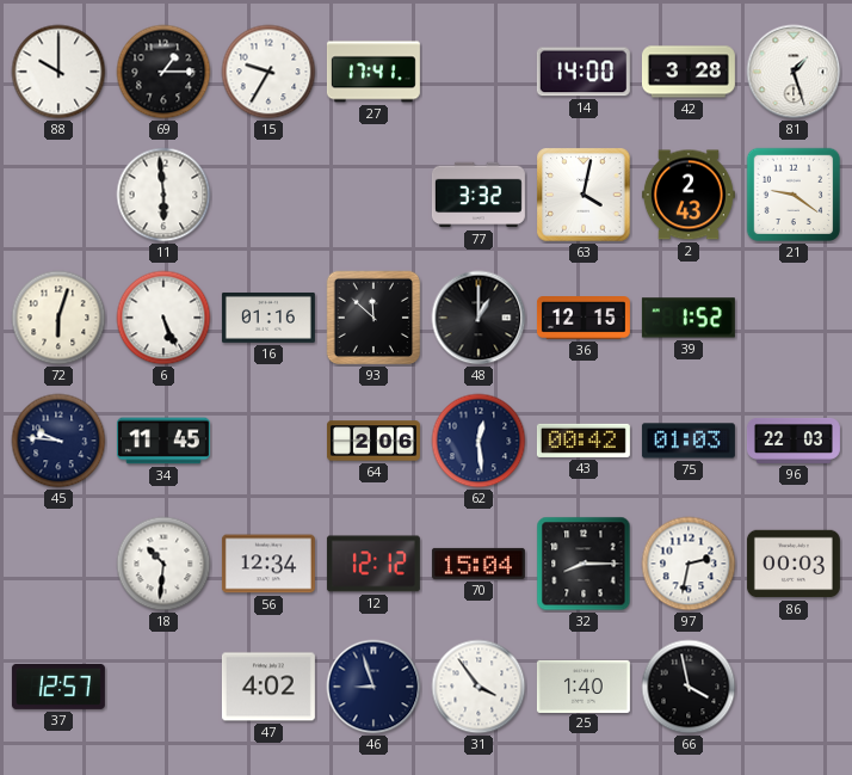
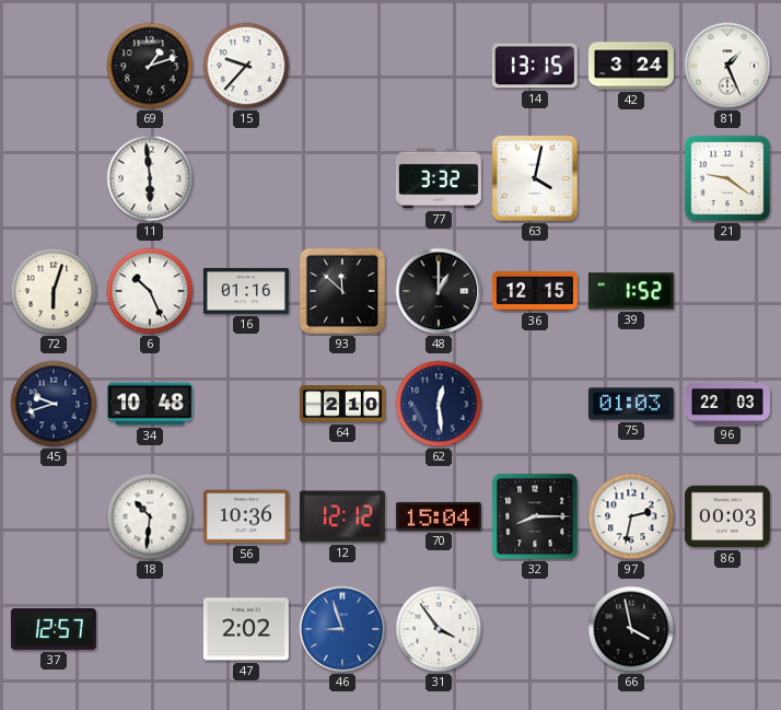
88: 10:00 -> none (58, 72)
69: 1:15 -> 1:12 (150, 66)
15: 9:35 -> 9:37 (246, 66)
27: 17:41 -> none (373, 72)
14: 14:00 -> 13:15 (535, 66)
42: 3:28 -> 3:24 (631, 66)
81: 1:27 -> 1:26 (727, 66)
2: 2:43 -> none (689, 195)
6: 5:26 -> 10:26 (150, 291)
45: 9:46 -> 9:42 (54, 404)
34: 11:45 -> 10:48 (150, 404)
64: 2:06 -> 2:10 (342, 404)
43: 00:42 -> none (584, 441)
56: 12:34 -> 10:36 (246, 516)
47: 4:02 -> 2:02 (246, 629)
46 dial: navy -> blue (342, 629)
25: 1:40 -> none (584, 685)
